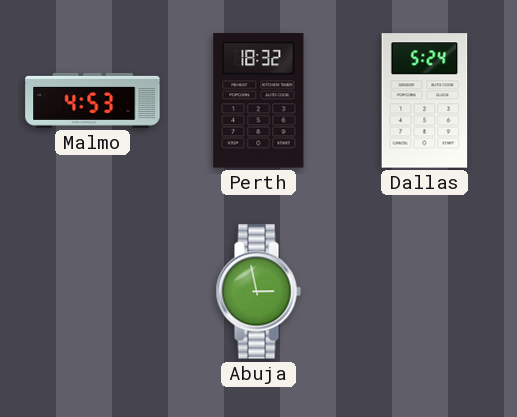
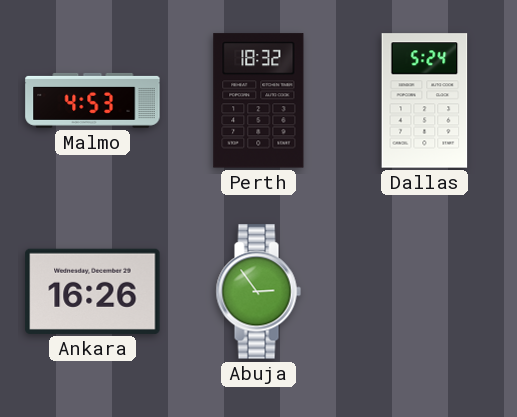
Ankara: none -> 16:26 (93, 291)
Abuja: 2:58 -> 2:54 (258, 292)
